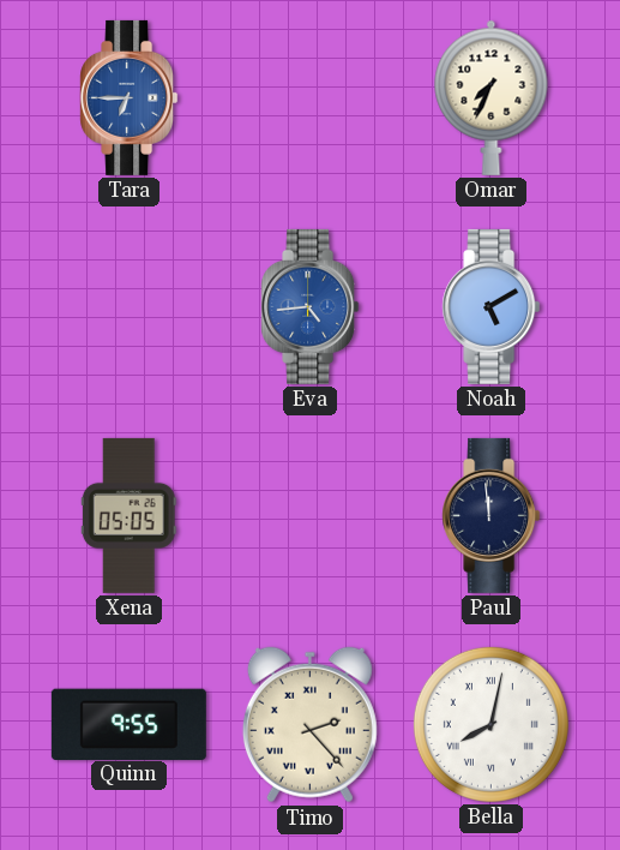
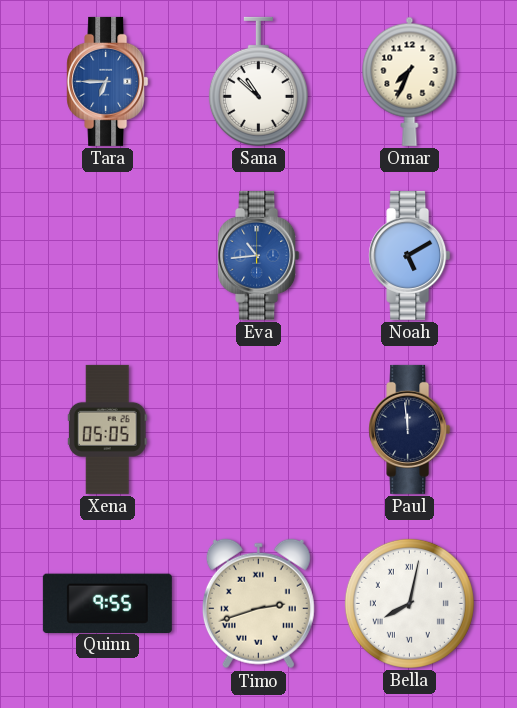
Sana: none -> 10:52 (258, 81)
Eva: 4:44 -> 10:44 (259, 255)
Timo: 2:23 -> 2:42 (258, 604)
